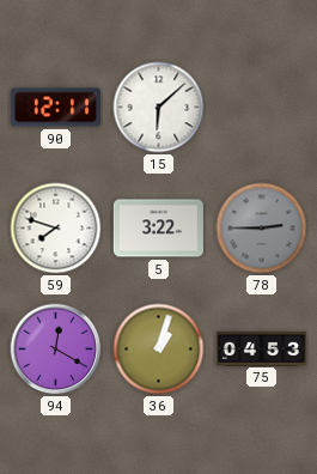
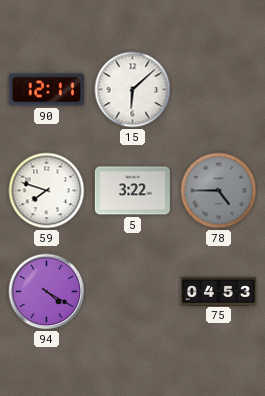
78: 2:45 -> 4:45 (219, 191)
94: 12:20 -> 4:20 (47, 292)
36: 1:03 -> none (159, 350)
